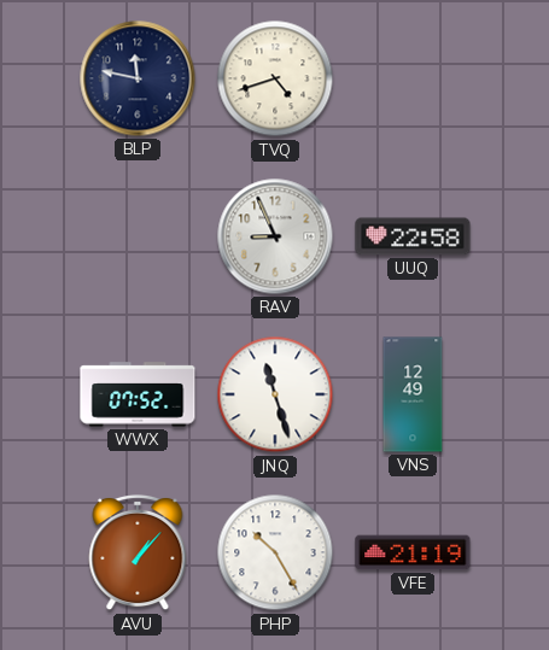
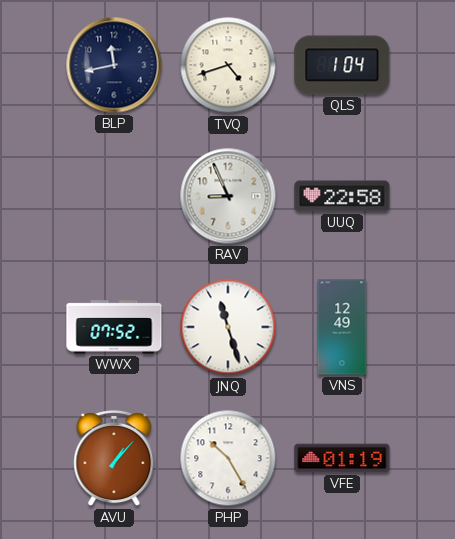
BLP: 11:47 -> 11:43 (114, 65)
QLS: none -> 1:04 (342, 65)
VFE: 21:19 -> 01:19 (342, 458)
